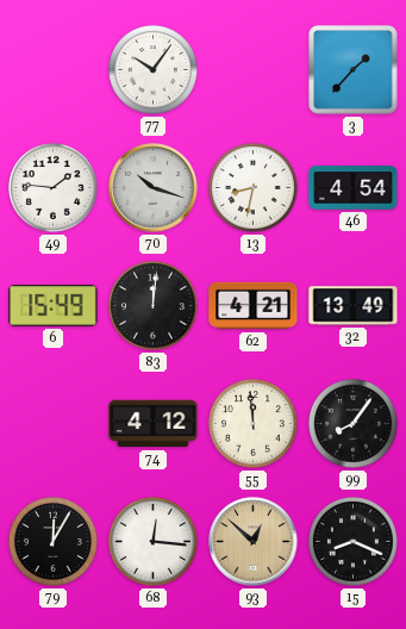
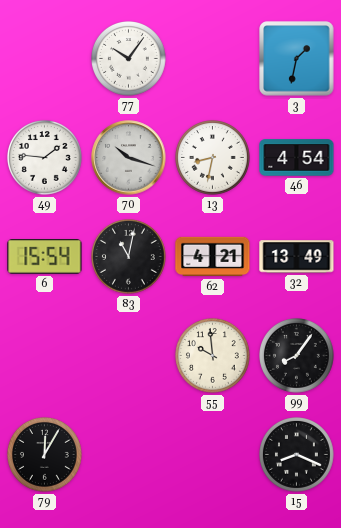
3: 1:37 -> 1:32 (297, 59)
6: 15:49 -> 15:54 (45, 257)
83: 12:01 -> 11:02 (129, 257)
74: 4:12 -> none (154, 424)
55: 11:59 -> 9:59 (213, 356)
68: 12:16 -> none (154, 542)
93: 12:52 -> none (254, 542)
